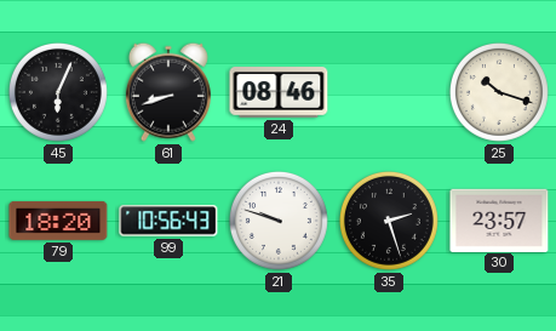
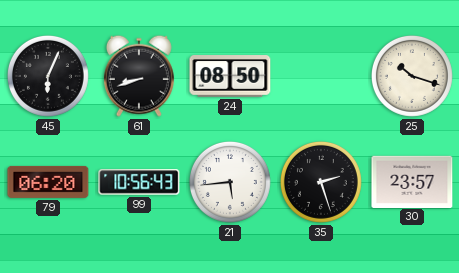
24: 08:46 -> 08:50 (230, 76)
79: 18:20 -> 06:20 (48, 182)
21: 9:48 -> 5:44 (230, 182)
